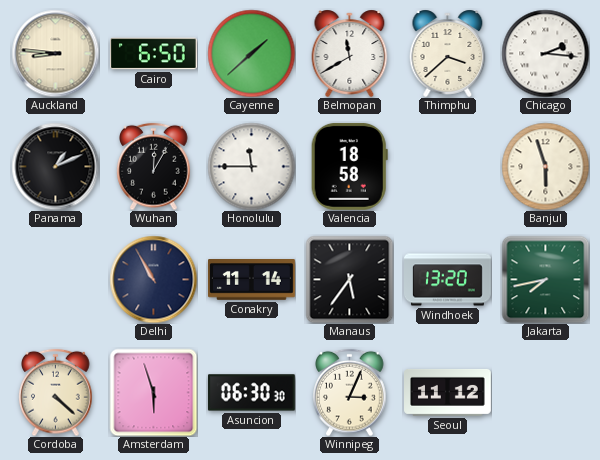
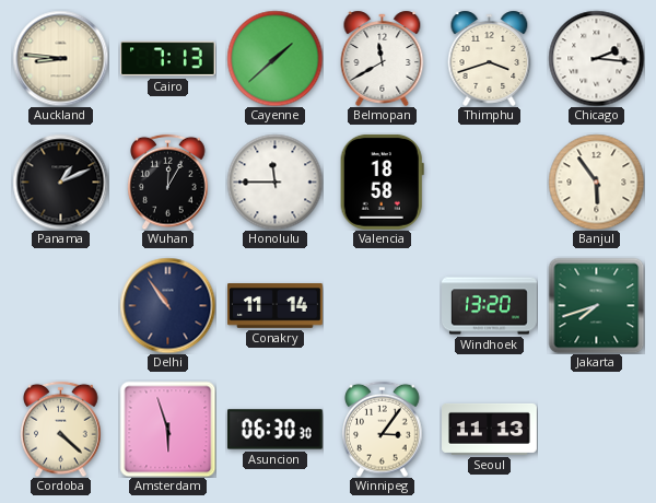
Cairo: 6:50 -> 7:13 (168, 59)
Thimphu: 3:38 -> 3:42 (490, 58)
Banjul: 5:57 -> 5:54 (596, 182)
Delhi: 10:55 -> 10:54 (167, 305)
Manaus: 5:36 -> none (349, 279)
Jakarta: 7:43 -> 7:42 (596, 305)
Winnipeg: 3:04 -> 3:06 (383, 429)
Seoul: 11:12 -> 11:13 (490, 429)
